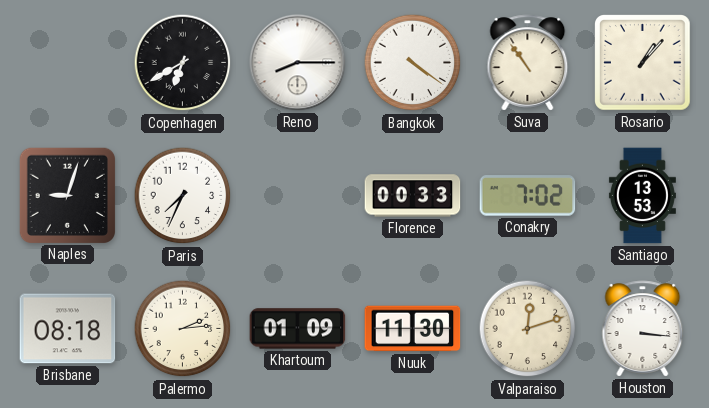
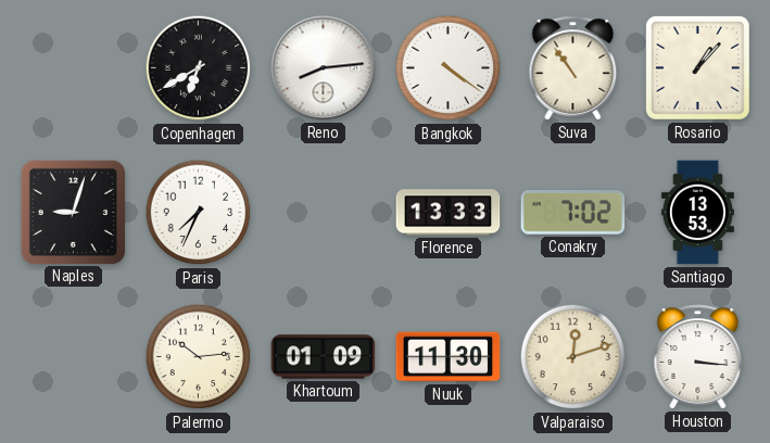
Reno: 8:15 -> 8:14 (324, 68)
Florence: 00:33 -> 13:33 (449, 213)
Brisbane: 08:18 -> none (68, 329)
Palermo: 2:14 -> 10:14 (199, 357)
